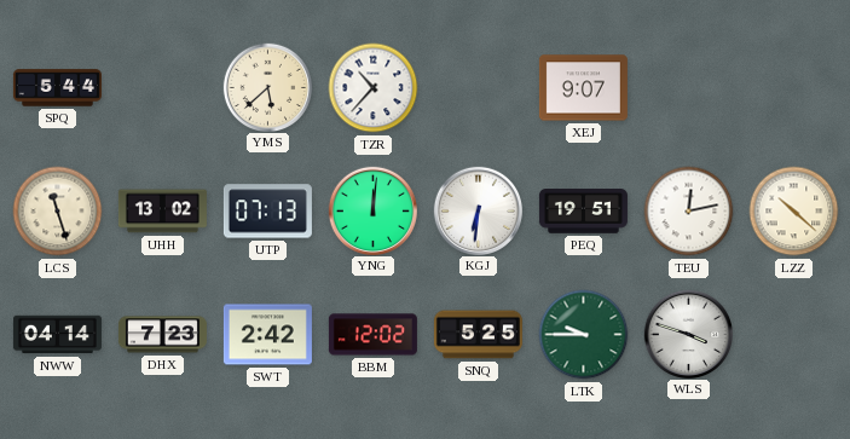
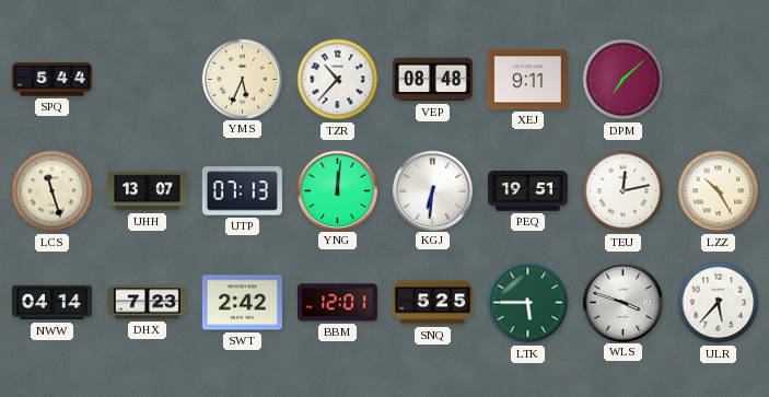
YMS: 5:38 -> 5:34 (242, 79)
VEP: none -> 08:48 (432, 80)
XEJ: 9:07 -> 9:11 (527, 80)
DPM: none -> 7:08 (624, 80)
UHH: 13:02 -> 13:07 (147, 191)
LZZ: 10:22 -> 10:25 (719, 191)
BBM: 12:02 -> 12:01 (337, 303)
LTK: 9:45 -> 5:45 (528, 303)
ULR: none -> 5:37 (719, 303)
